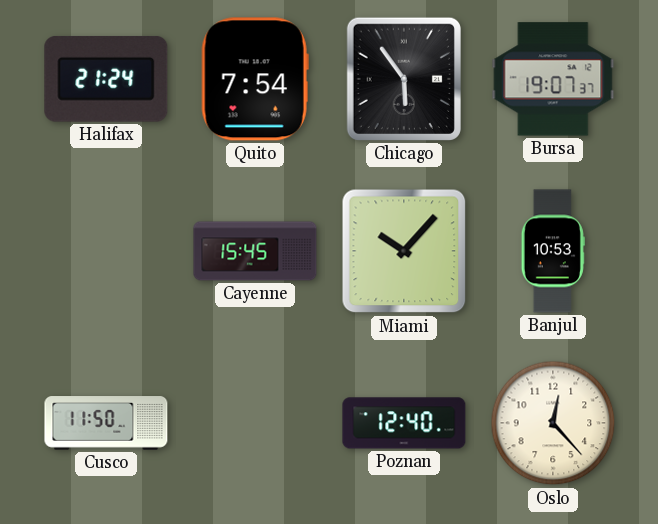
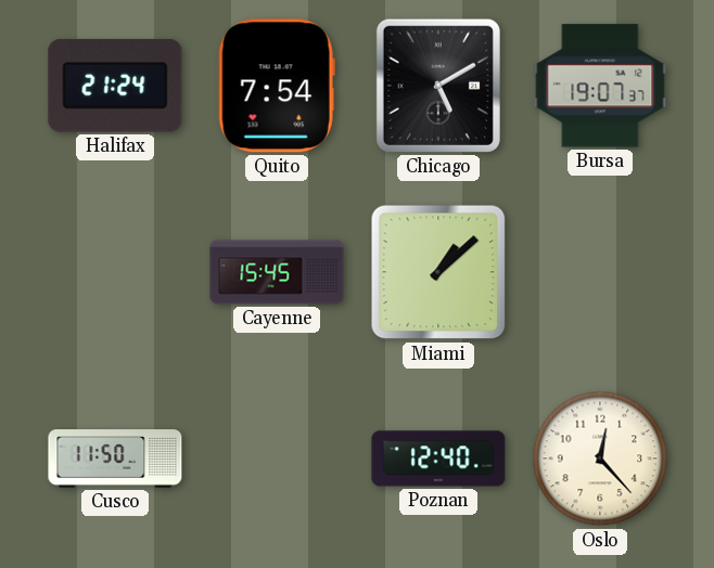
Chicago: 5:54 -> 5:10 (438, 86)
Miami: 10:07 -> 1:08 (438, 272)
Banjul: 10:53 -> none (553, 251)
